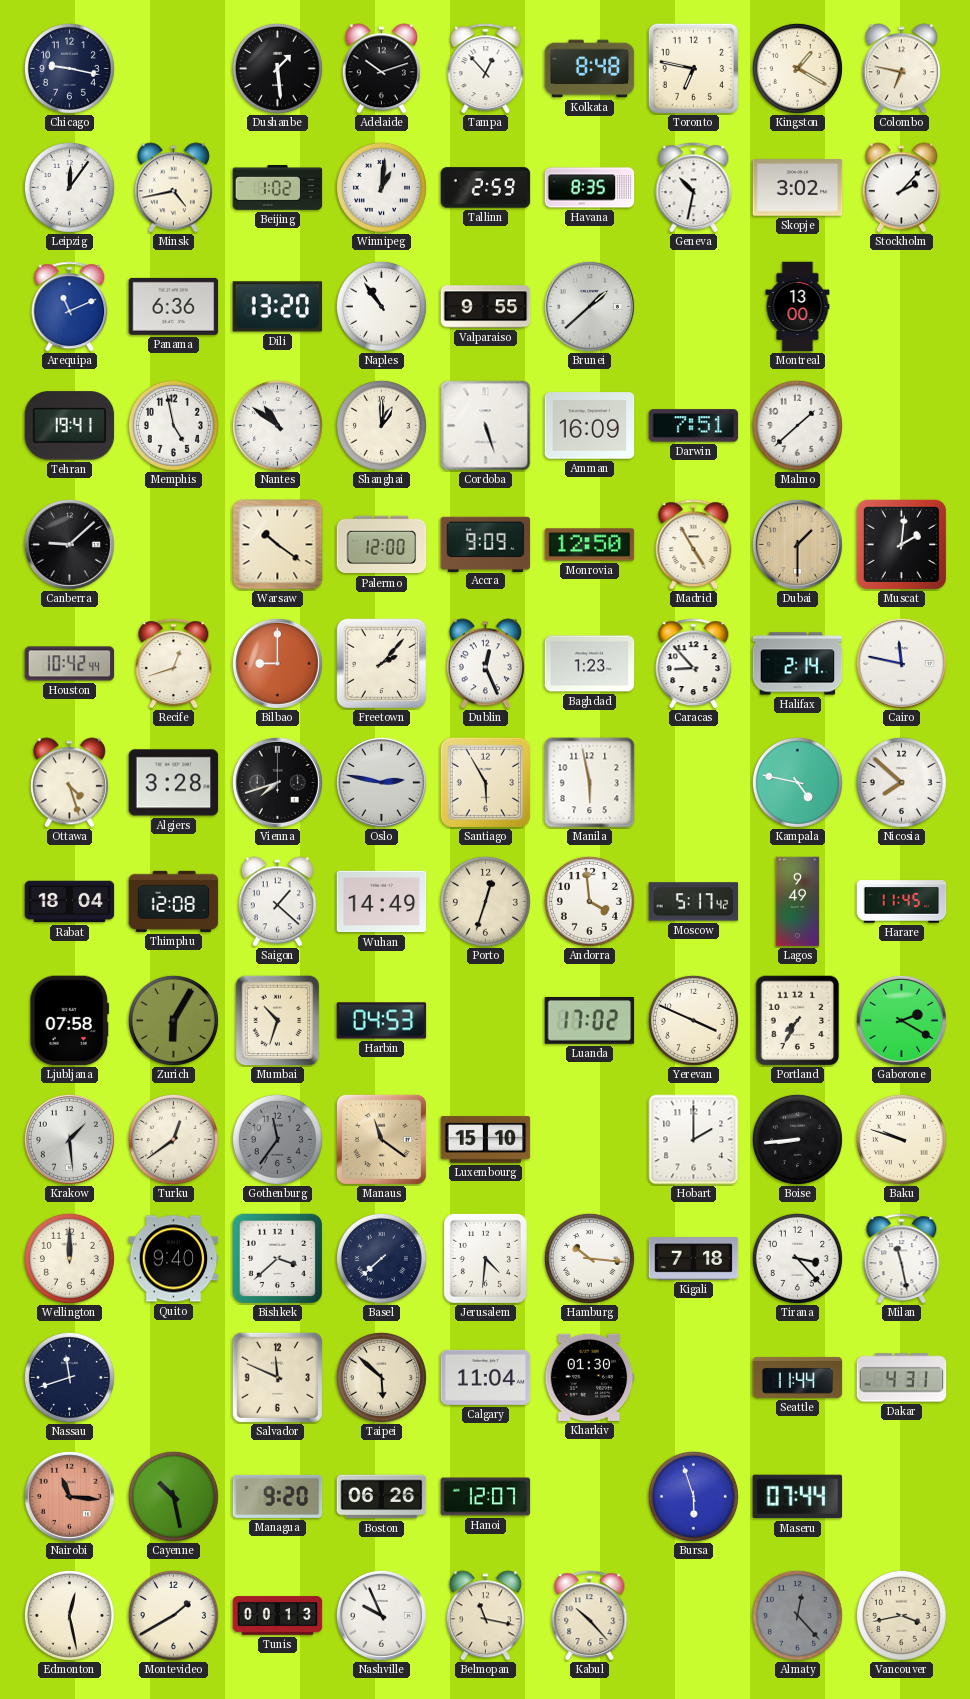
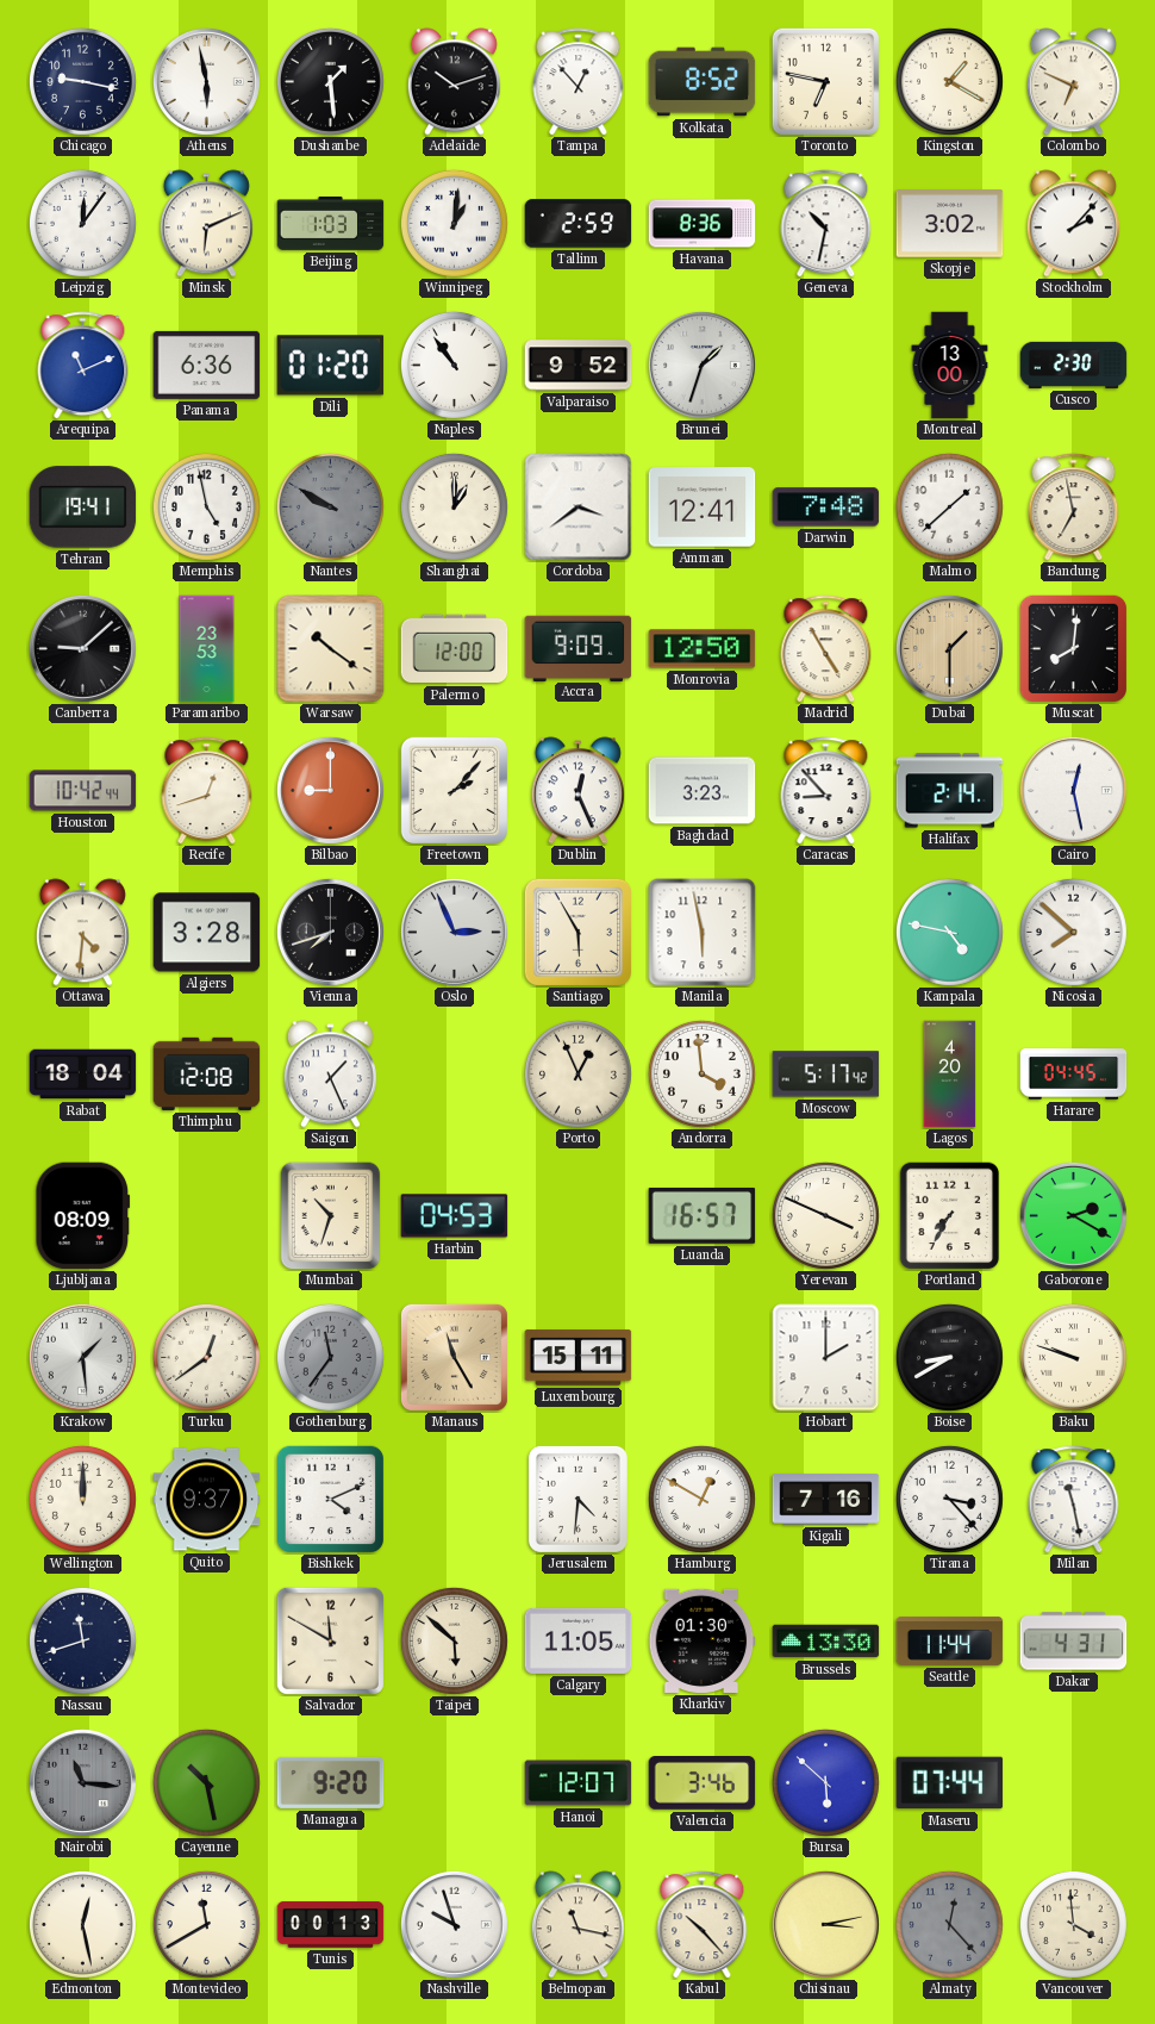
Athens: none -> 5:58 (206, 81)
Kolkata: 8:48 -> 8:52 (703, 82)
Colombo: 6:47 -> 6:49 (1073, 82)
Minsk: 4:43 -> 6:11 (206, 224)
Beijing: 1:02 -> 1:03 (331, 224)
Havana: 8:35 -> 8:36 (703, 224)
Dili: 13:20 -> 01:20 (331, 366)
Valparaiso: 9:55 -> 9:52 (579, 366)
Brunei: 1:38 -> 1:33 (701, 365)
Cusco: none -> 2:30 (1074, 365)
Nantes: 10:51 -> 9:50 (330, 506)
Nantes dial: white -> grey (330, 506)
Cordoba: 5:27 -> 3:39 (579, 507)
Amman: 16:09 -> 12:41 (703, 507)
Darwin: 7:51 -> 7:48 (826, 507)
Bandung: none -> 6:58 (1074, 507)
Paramaribo: none -> 23:53 (207, 649)
Muscat: 2:01 -> 8:01 (1073, 648)
Baghdad: 1:23 -> 3:23 (703, 791)
Cairo: 11:47 -> 12:28 (1073, 790)
Ottawa: 4:27 -> 4:31 (82, 933)
Oslo: 2:47 -> 2:56 (454, 932)
Saigon: 1:22 -> 1:26 (330, 1075)
Wuhan: 14:49 -> none (382, 902)
Porto: 12:33 -> 12:56 (577, 1073)
Lagos: 9:49 -> 4:20 (950, 1075)
Harare: 11:45 -> 04:45 (1074, 1075)
Ljubljana: 07:58 -> 08:09 (83, 1216)
Zurich: 6:05 -> none (173, 1020)
Luanda: 17:02 -> 16:57 (703, 1216)
Manaus: 11:21 -> 11:25 (454, 1357)
Luxembourg: 15:10 -> 15:11 (579, 1358)
Boise: 8:44 -> 8:40 (949, 1357)
Quito: 9:40 -> 9:37 (207, 1500)
Bishkek: 3:38 -> 4:11 (330, 1499)
Basel: 7:38 -> none (381, 1258)
Hamburg: 10:16 -> 12:50 (701, 1499)
Kigali: 7:18 -> 7:16 (826, 1500)
Salvador: 11:49 -> 11:50 (330, 1640)
Calgary: 11:04 -> 11:05 (579, 1640)
Brussels: none -> 13:30 (826, 1642)
Nairobi dial: salmon -> grey (82, 1782)
Boston: 06:26 -> none (382, 1497)
Valencia: none -> 3:46 (703, 1783)
Bursa: 5:57 -> 5:52 (825, 1782)
Montevideo: 1:40 -> 11:40 (206, 1924)
Nashville: 9:56 -> 9:57 (454, 1924)
Chisinau: none -> 3:13 (825, 1924)
Vancouver: 3:43 -> 3:59 (1073, 1924)
